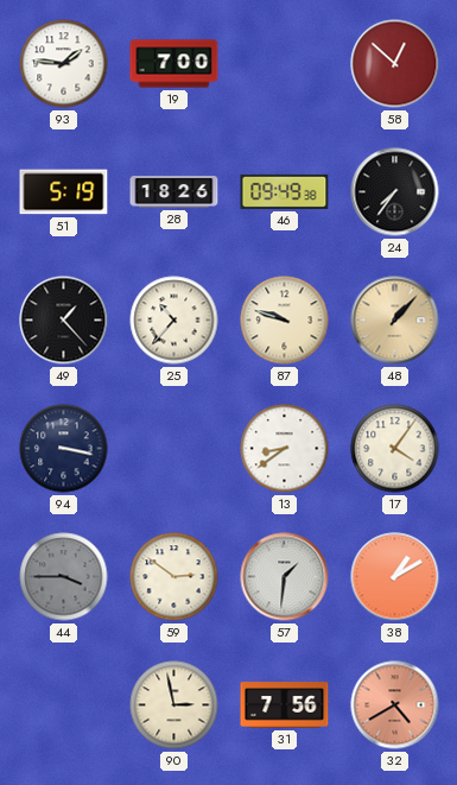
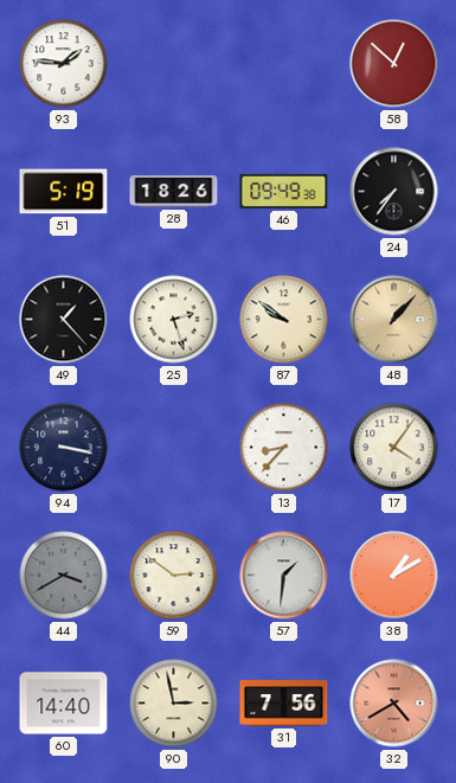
19: 7:00 -> none (174, 64)
25: 10:37 -> 2:27 (174, 320)
87: 9:48 -> 9:51 (284, 320)
13: 8:39 -> 8:37 (284, 448)
44: 3:45 -> 3:40 (64, 576)
60: none -> 14:40 (64, 704)
